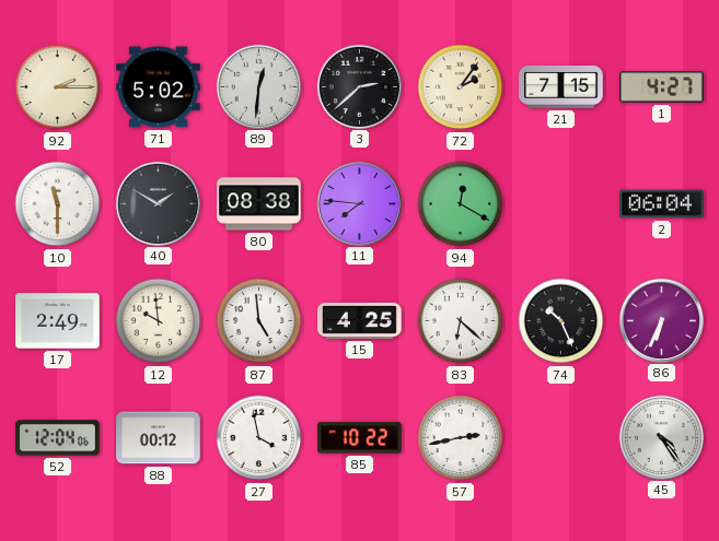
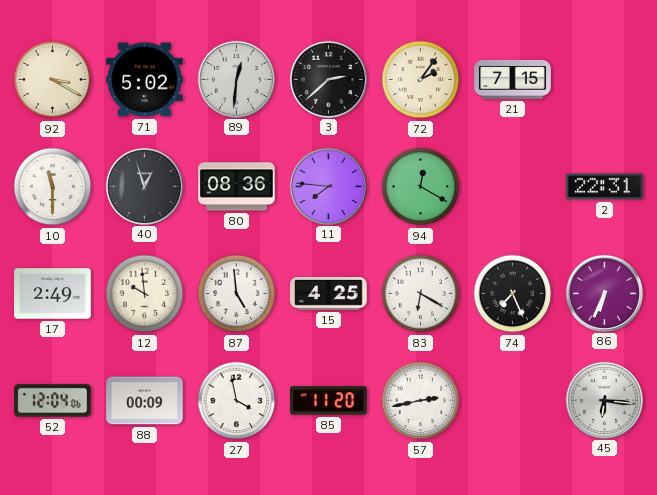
92: 2:15 -> 3:20 (53, 80)
1: 4:27 -> none (662, 87)
40: 1:50 -> 12:57 (144, 186)
80: 08:38 -> 08:36 (237, 187)
2: 06:04 -> 22:31 (605, 187)
83: 6:22 -> 6:20 (421, 294)
74: 10:26 -> 7:26 (513, 294)
88: 00:12 -> 00:09 (145, 401)
85: 10:22 -> 11:20 (329, 401)
45: 4:24 -> 6:16 (604, 400)
